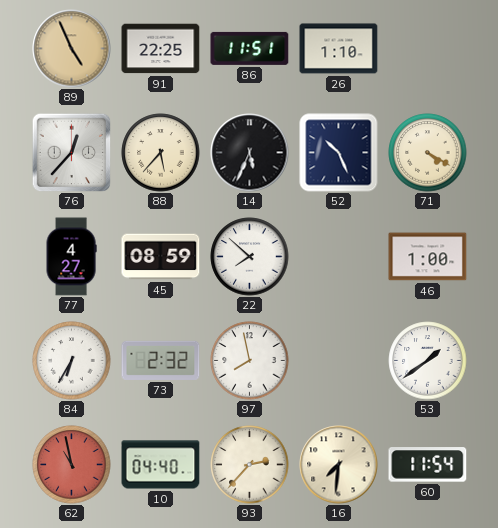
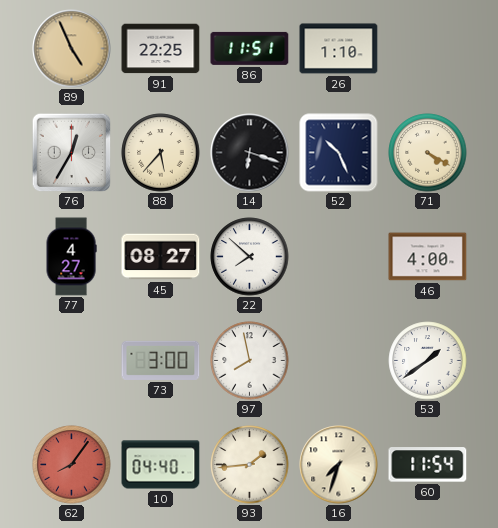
76: 12:37 -> 12:35 (71, 152)
14: 5:34 -> 6:18 (250, 153)
45: 08:59 -> 08:27 (161, 257)
46: 1:00 -> 4:00 (428, 257)
84: 6:35 -> none (72, 361)
73: 2:32 -> 3:00 (161, 360)
62: 10:58 -> 8:06 (72, 465)
93: 2:37 -> 1:44 (250, 465)
16: 7:31 -> 7:33 (339, 465)
